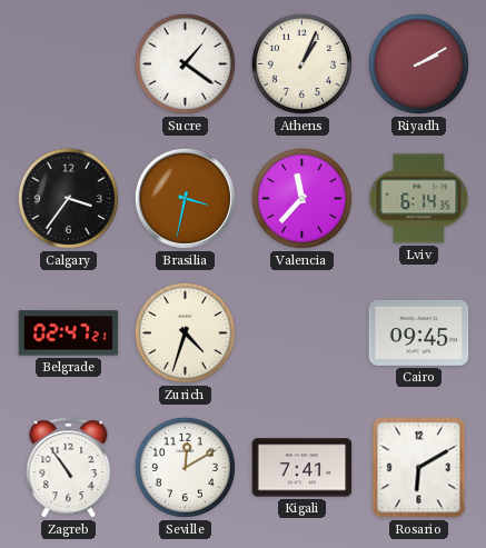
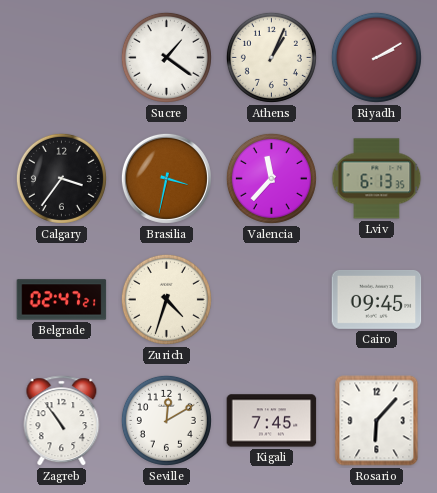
Lviv: 6:14 -> 6:13 (377, 179)
Kigali: 7:41 -> 7:45 (272, 421)
Rosario: 6:10 -> 6:07 (377, 421)
